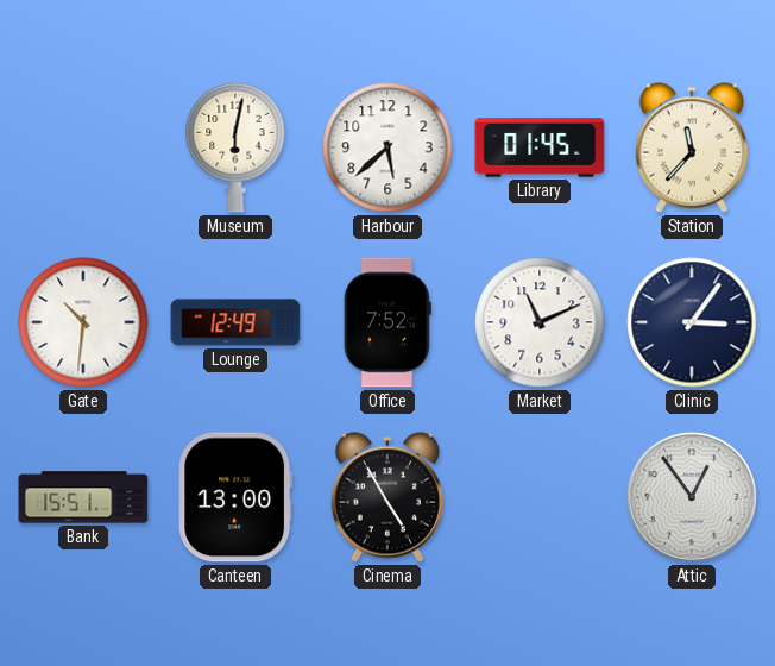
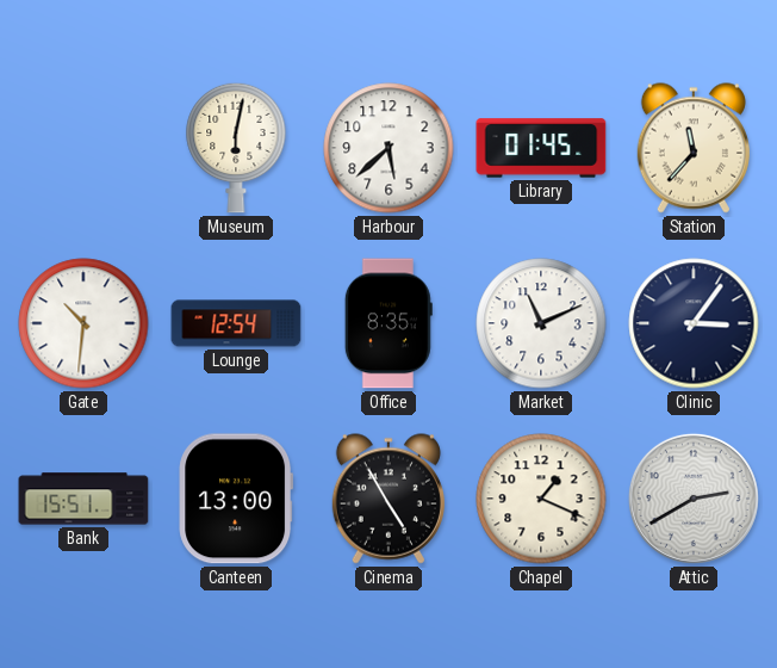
Lounge: 12:49 -> 12:54 (236, 323)
Office: 7:52 -> 8:35 (388, 323)
Chapel: none -> 1:19 (541, 499)
Attic: 12:54 -> 2:40 (694, 499)
